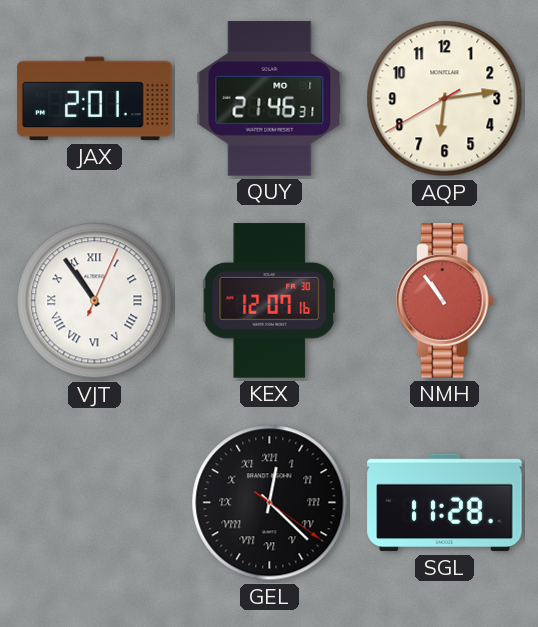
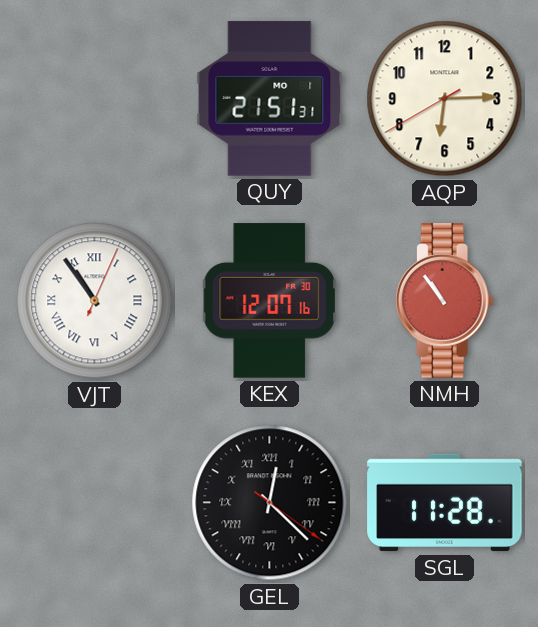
JAX: 2:01 -> none (95, 99)
QUY: 21:46 -> 21:51 (270, 99)
AQP: 6:13 -> 6:14 (445, 99)
